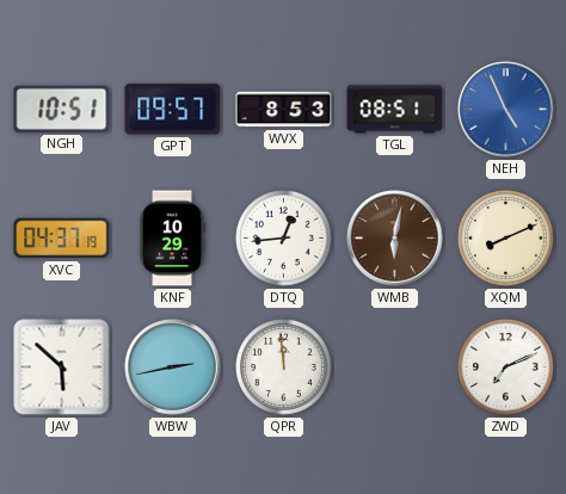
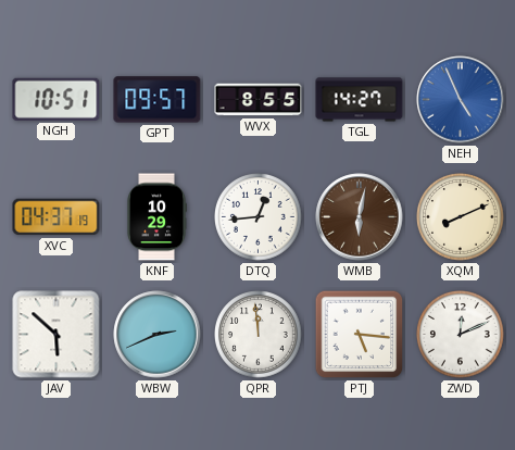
WVX: 8:53 -> 8:55 (259, 100)
TGL: 08:51 -> 14:27 (360, 100)
WBW: 2:43 -> 2:41 (158, 335)
PTJ: none -> 5:16 (360, 335)
ZWD: 7:11 -> 12:11 (461, 335)
